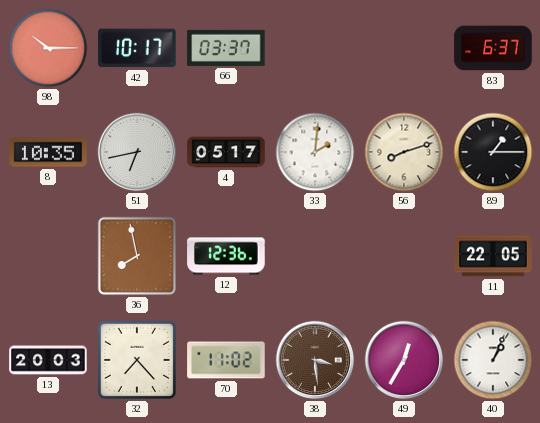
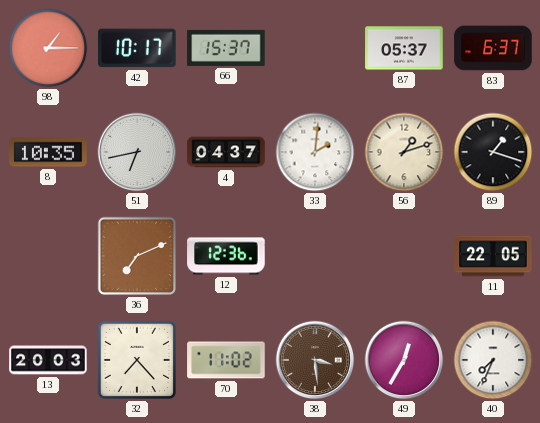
98: 10:15 -> 1:15 (48, 48)
66: 03:37 -> 15:37 (226, 48)
87: none -> 05:37 (404, 48)
4: 05:17 -> 04:37 (226, 152)
56: 8:12 -> 1:12 (404, 152)
89: 1:15 -> 1:18 (493, 152)
36: 7:58 -> 7:11 (137, 256)
40: 1:04 -> 7:34 (493, 360)
